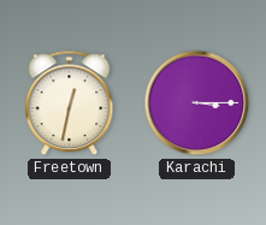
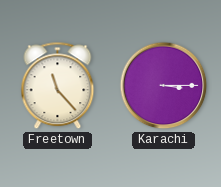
Freetown: 12:32 -> 11:23 (58, 86)
